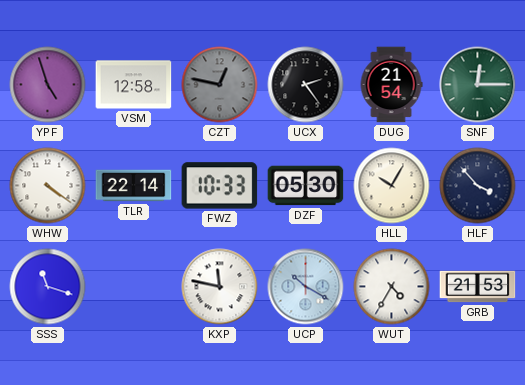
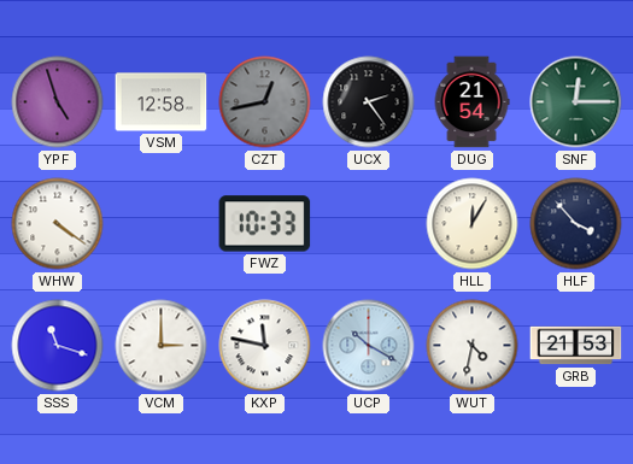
CZT: 12:47 -> 12:43 (265, 102)
TLR: 22:14 -> none (134, 186)
DZF: 05:30 -> none (306, 186)
HLL: 10:05 -> 12:05 (473, 224)
VCM: none -> 3:00 (162, 346)
WUT: 4:35 -> 4:32 (473, 346)
